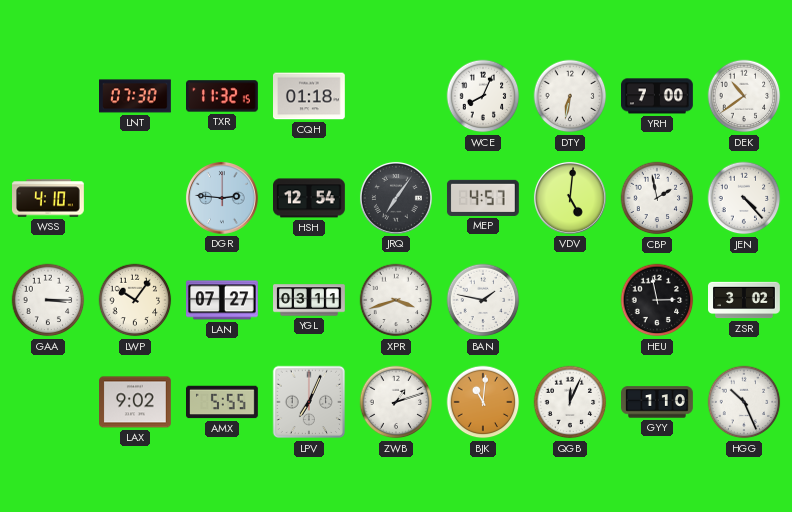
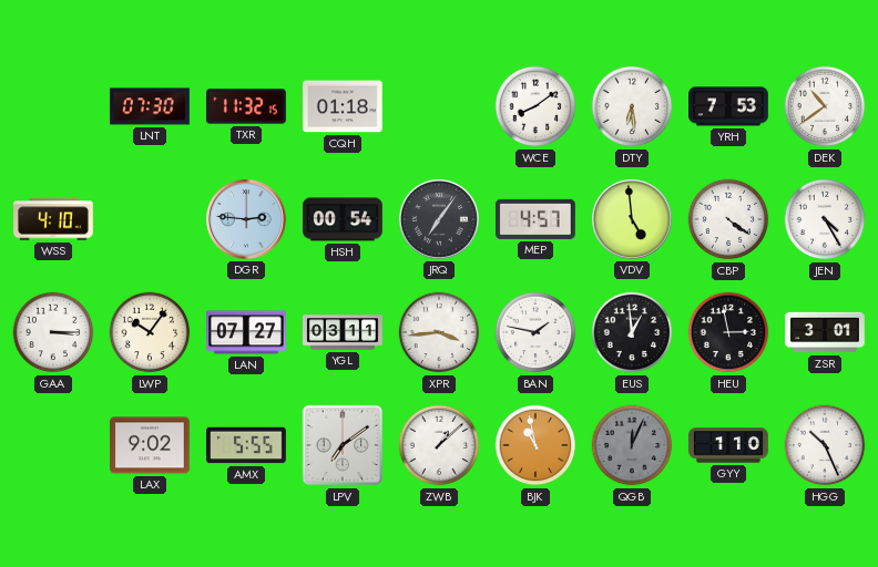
WCE: 8:04 -> 8:09 (535, 106)
DTY: 6:32 -> 6:29 (632, 106)
YRH: 7:00 -> 7:53 (729, 106)
HSH: 12:54 -> 00:54 (344, 219)
VDV: 5:01 -> 4:59 (632, 219)
CBP: 1:58 -> 4:21 (728, 219)
JEN: 4:23 -> 4:25 (825, 219)
XPR: 3:42 -> 3:44 (439, 332)
EUS: none -> 12:59 (632, 332)
ZSR: 3:02 -> 3:01 (825, 332)
LPV: 7:04 -> 7:09 (343, 445)
ZWB: 1:12 -> 1:08 (439, 445)
BJK: 11:01 -> 10:58 (535, 445)
QGB dial: white -> grey (632, 445)
